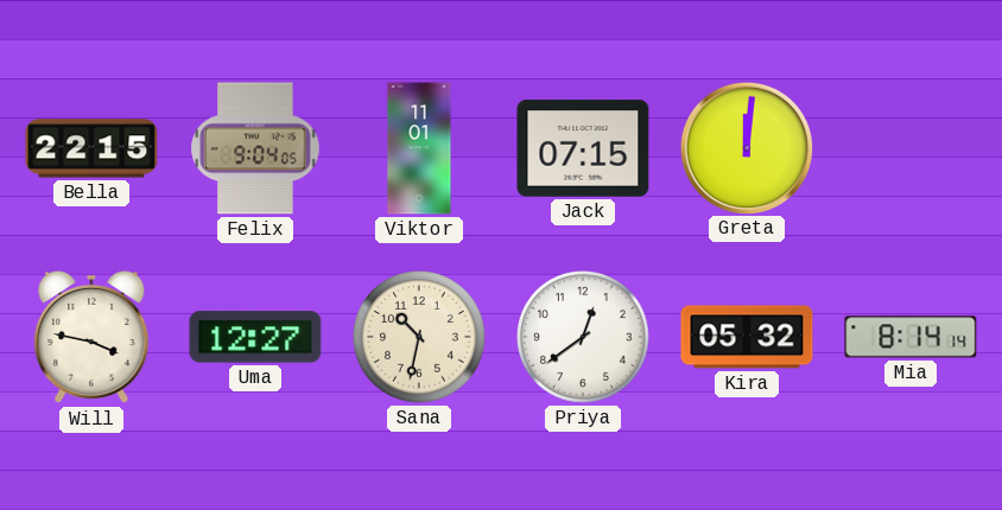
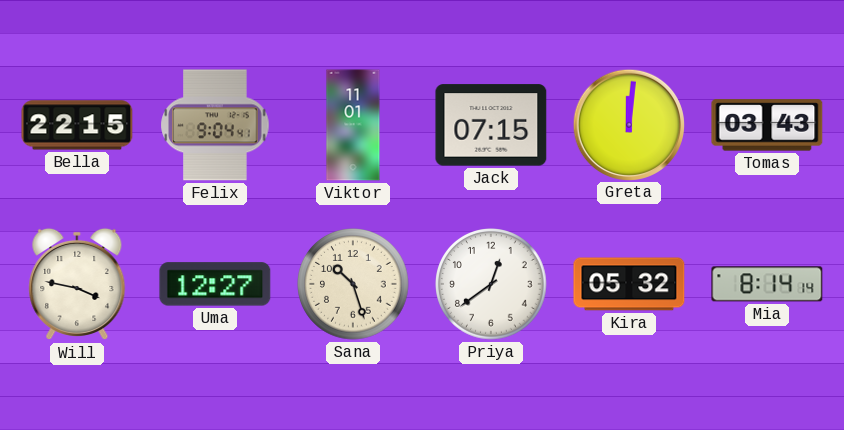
Felix: 9:04:05 -> 9:04:41 (215, 125)
Tomas: none -> 03:43 (767, 125)
Sana: 10:32 -> 10:27 (353, 284)
